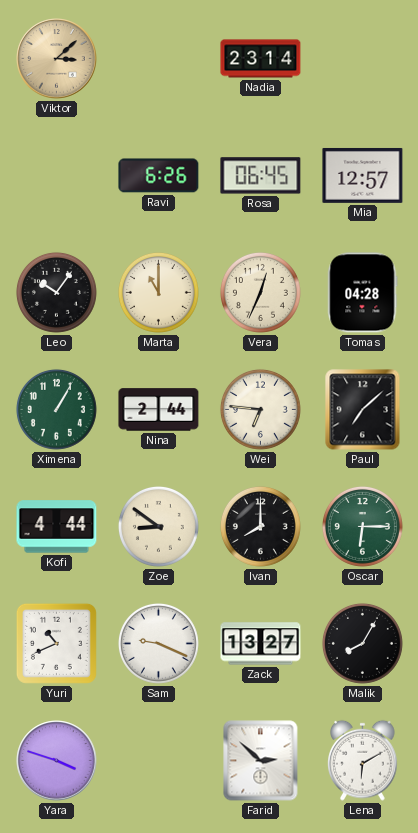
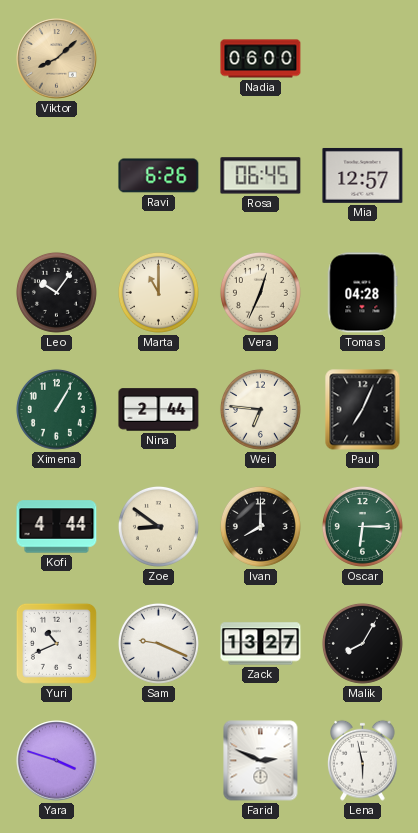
Viktor: 3:08 -> 8:08 (57, 59)
Nadia: 23:14 -> 06:00 (261, 59)
Paul: 7:08 -> 7:04 (363, 410)
Farid: 2:52 -> 2:49 (261, 761)
Lena: 6:10 -> 5:58 (363, 760)
